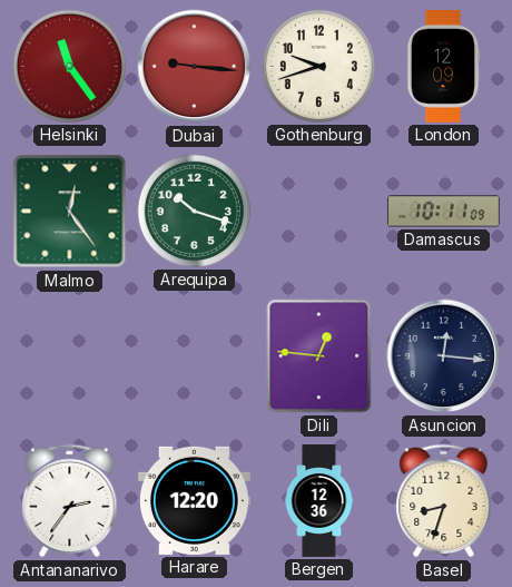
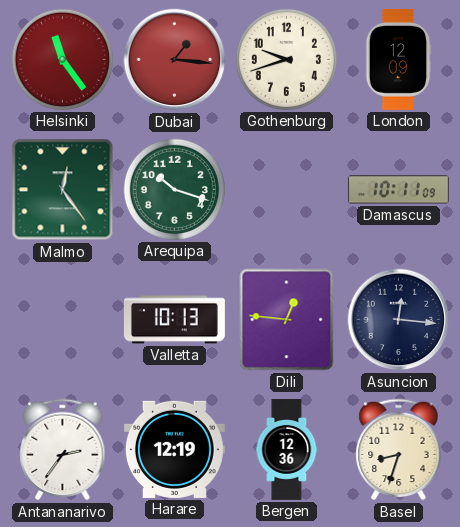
Dubai: 9:16 -> 1:16 (175, 60)
Valletta: none -> 10:13 (174, 320)
Harare: 12:20 -> 12:19 (174, 449)
